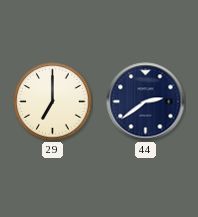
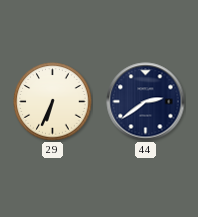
29: 7:00 -> 6:34 (53, 102)
